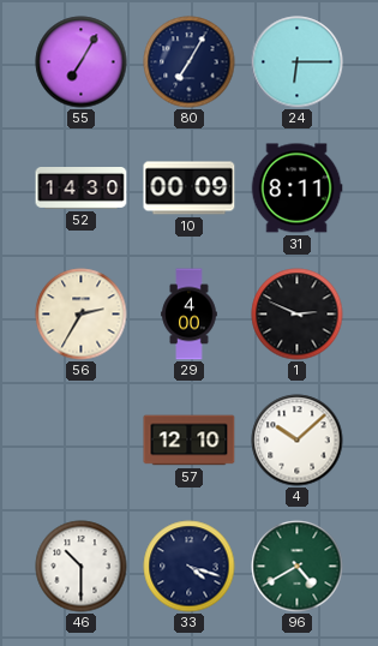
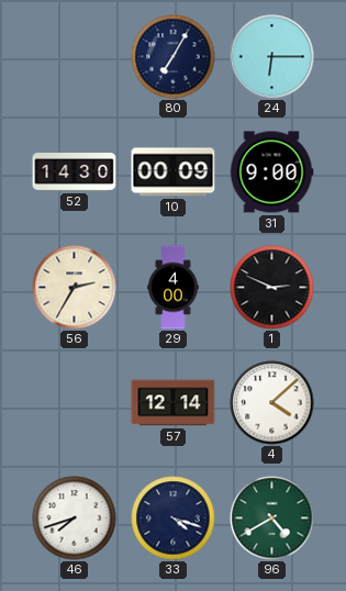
55: 7:05 -> none (82, 62)
31: 8:11 -> 9:00 (271, 172)
57: 12:10 -> 12:14 (174, 403)
4: 10:08 -> 4:08 (272, 403)
46: 10:30 -> 7:42 (75, 518)
